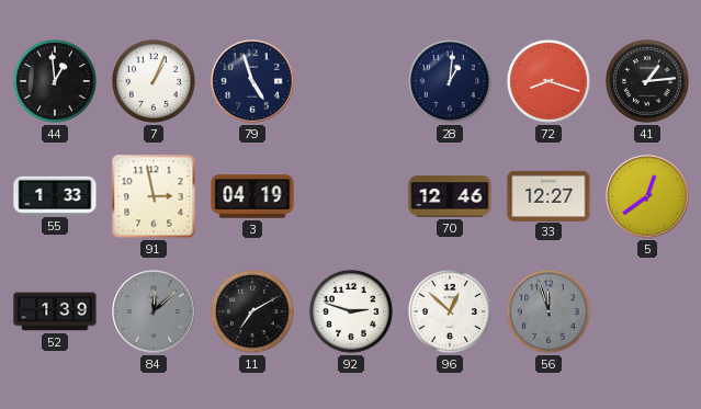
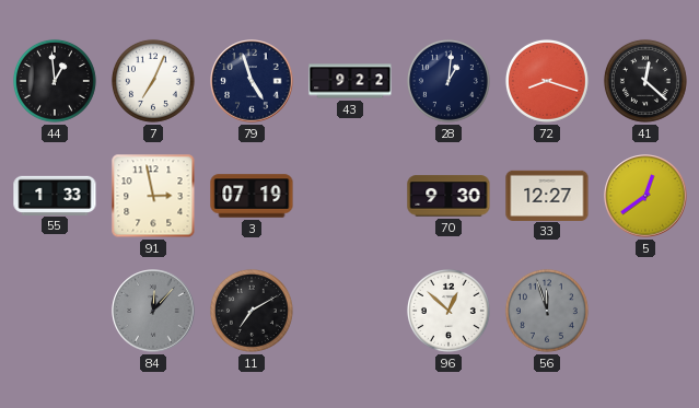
7: 1:04 -> 7:04 (153, 81)
43: none -> 9:22 (350, 81)
41: 1:14 -> 12:22 (645, 81)
3: 04:19 -> 07:19 (252, 196)
70: 12:46 -> 9:30 (448, 196)
52: 1:39 -> none (55, 311)
84: 12:08 -> 12:07 (153, 311)
92: 2:48 -> none (351, 311)
